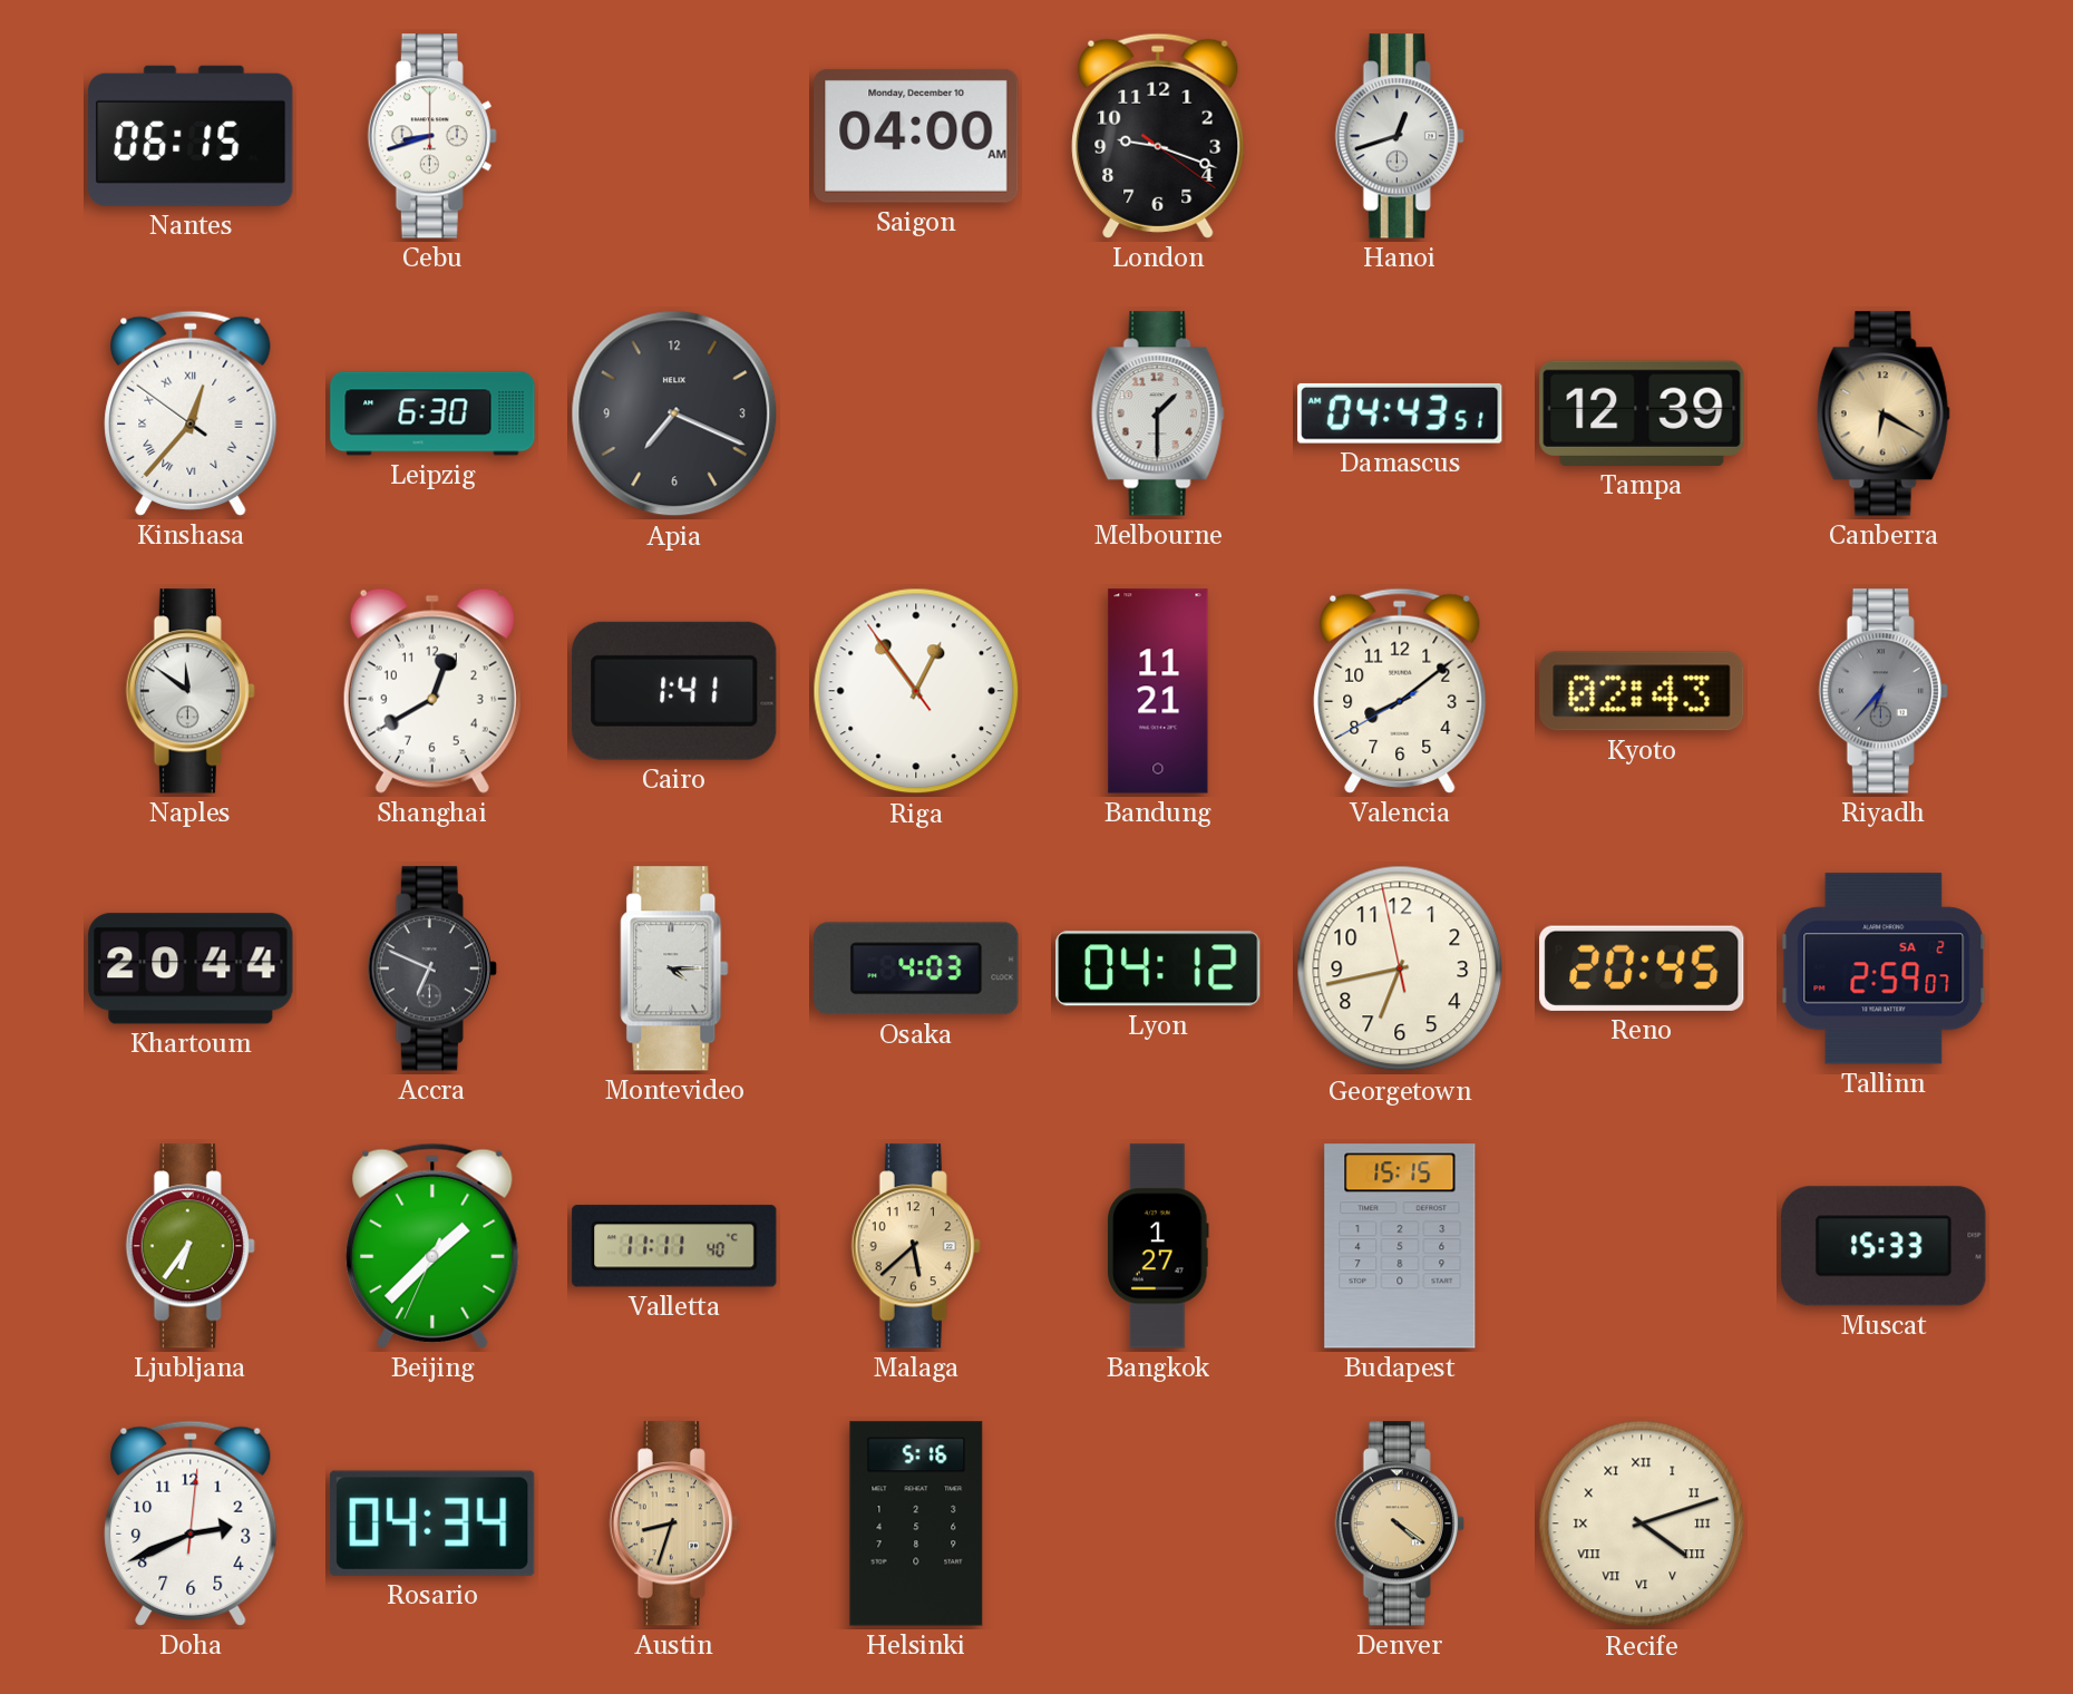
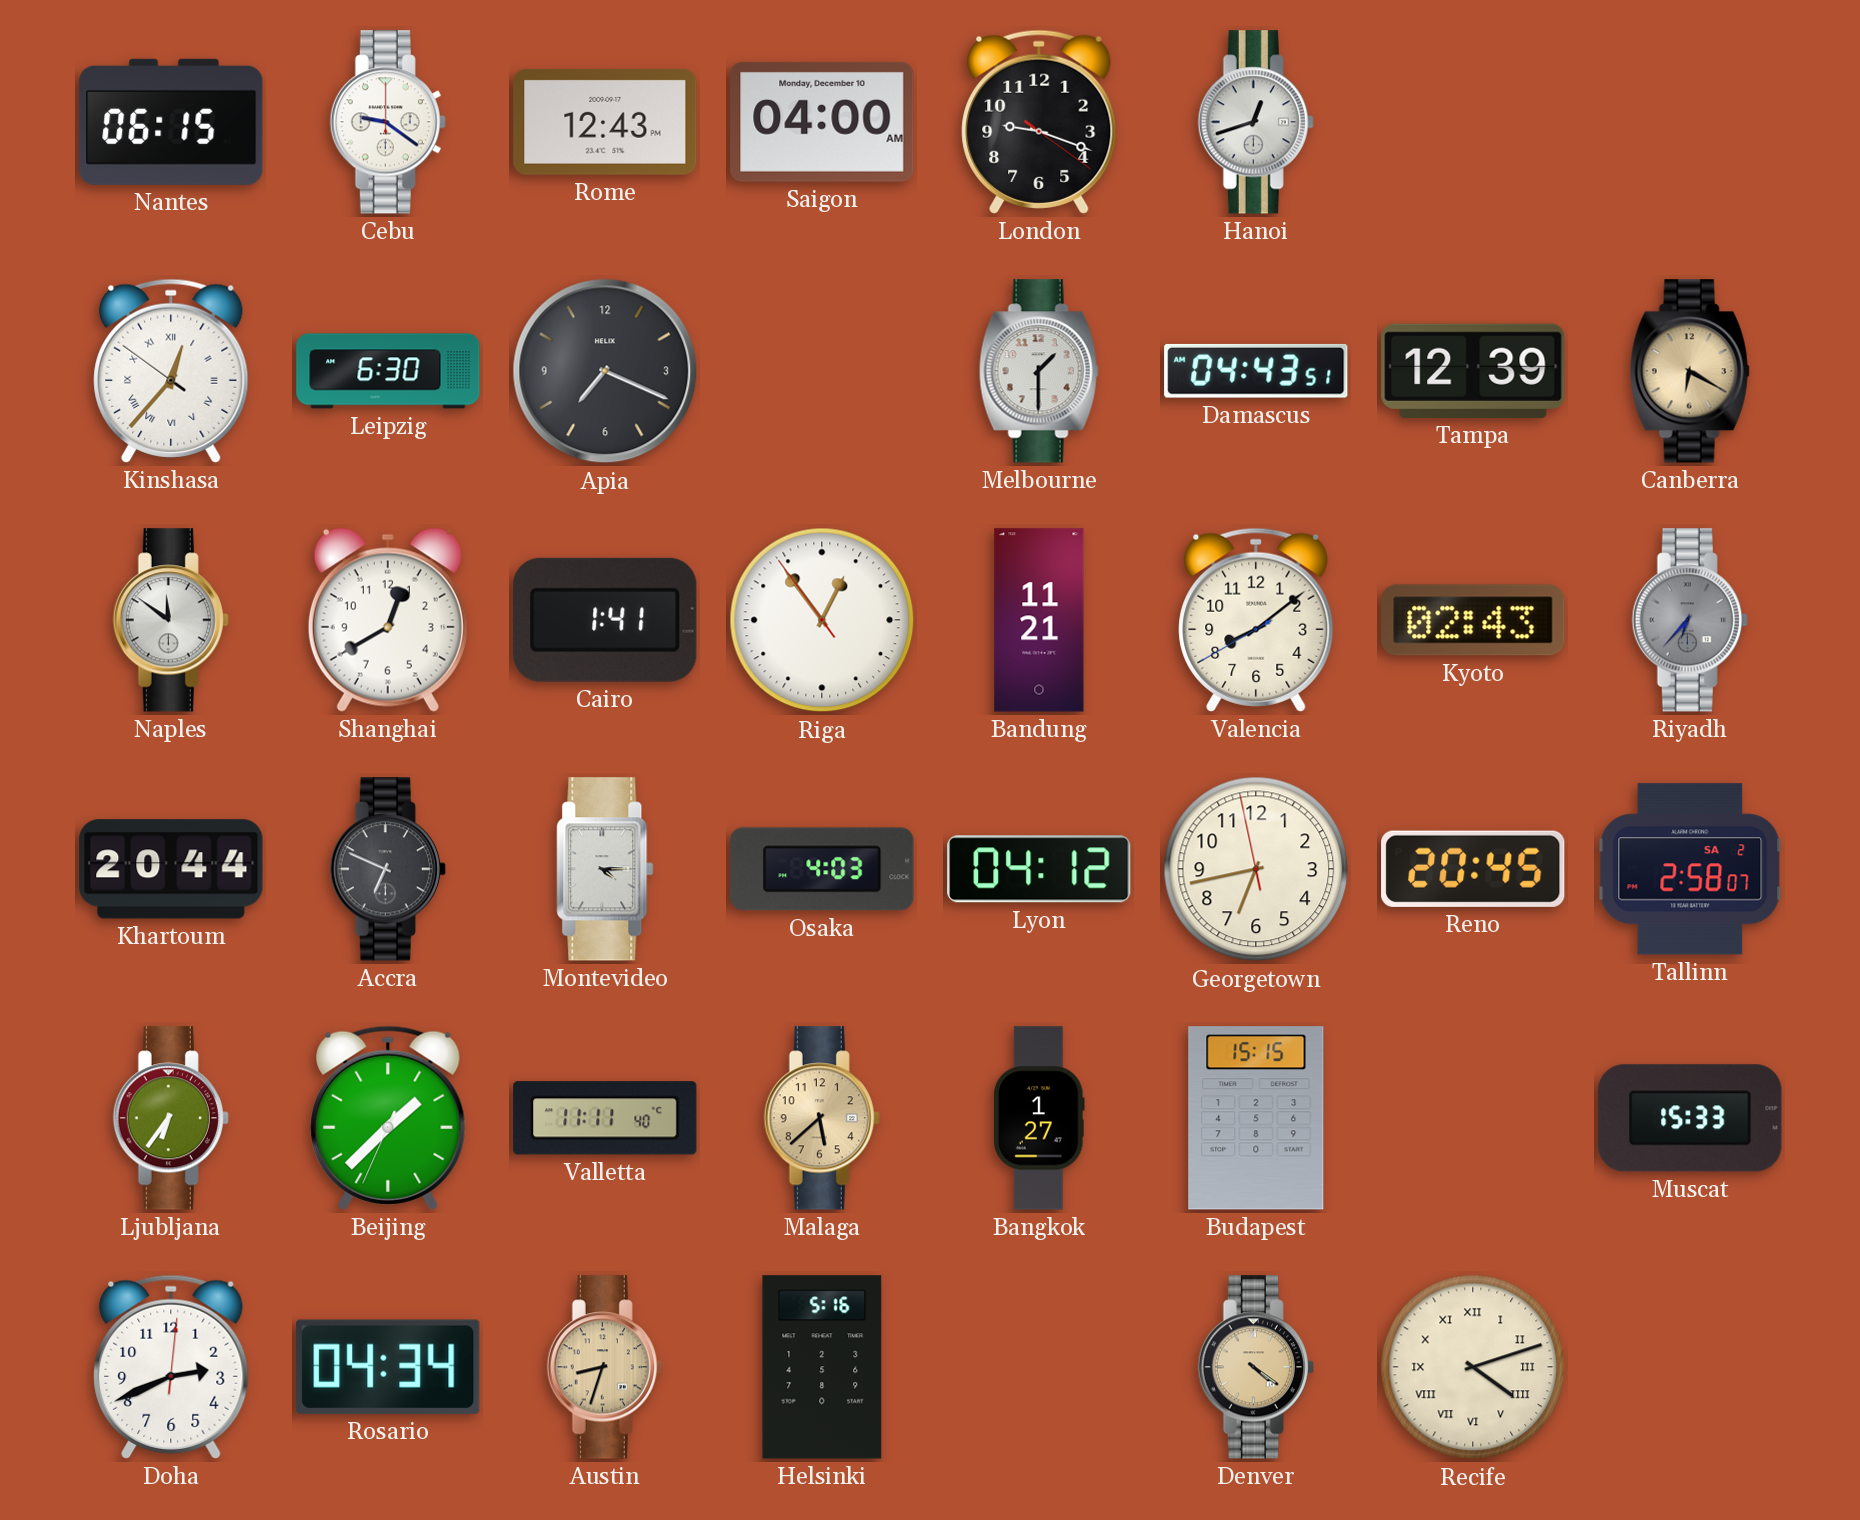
Cebu: 8:42 -> 9:21 (388, 122)
Rome: none -> 12:43 (605, 122)
Tallinn: 2:59 -> 2:58 (1690, 869)
